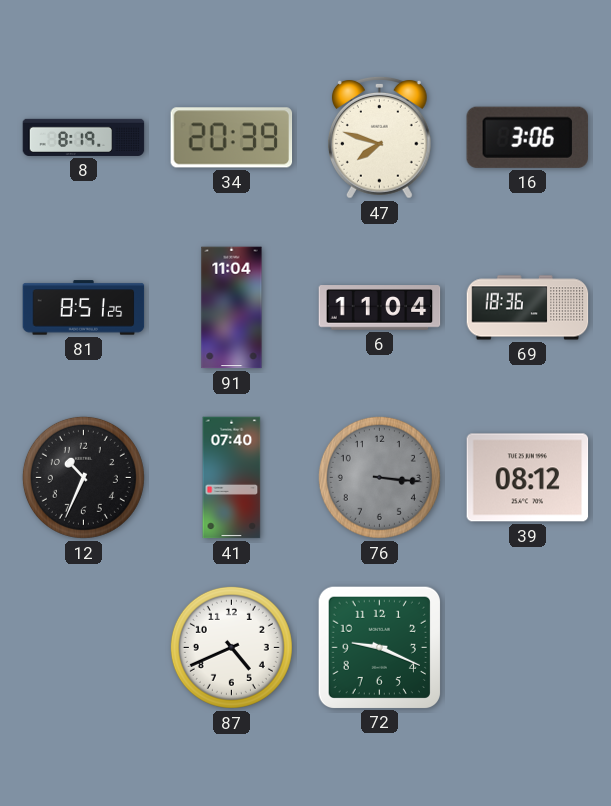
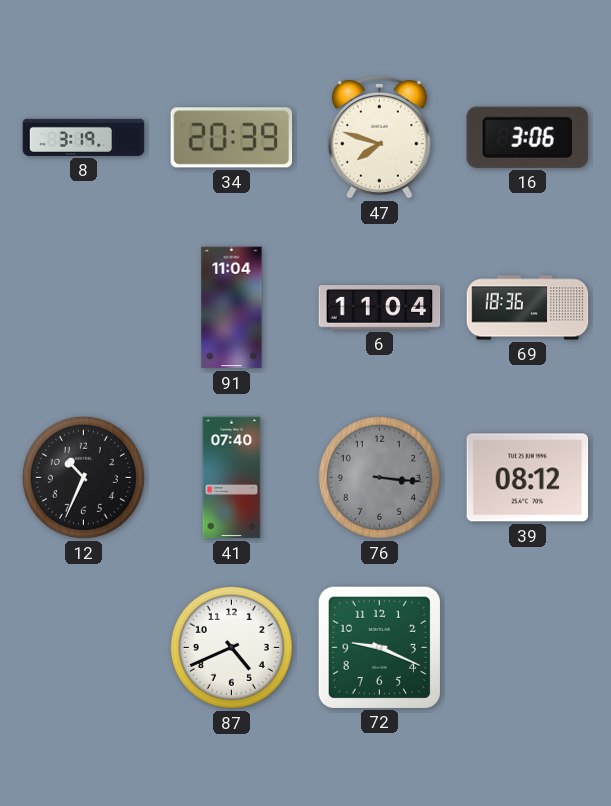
8: 8:19 -> 3:19 (84, 137)
81: 8:51 -> none (84, 308)
